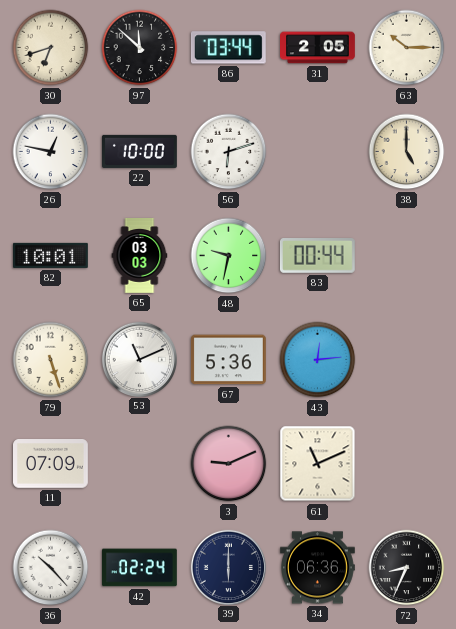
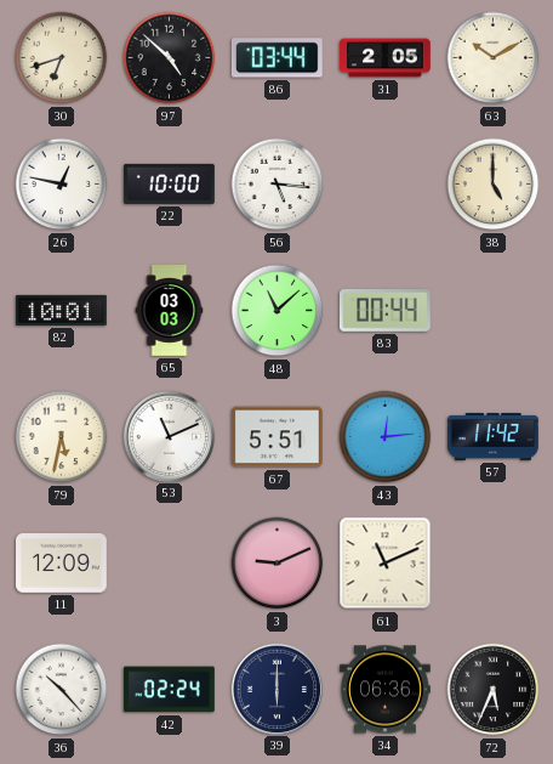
97: 11:52 -> 4:52 (170, 58)
63: 10:15 -> 10:10 (494, 58)
56: 6:12 -> 5:16 (278, 185)
48: 9:32 -> 11:08 (278, 311)
79: 5:27 -> 5:32 (62, 437)
67: 5:36 -> 5:51 (278, 437)
57: none -> 11:42 (494, 436)
11: 07:09 -> 12:09 (62, 564)
72: 8:34 -> 5:34 (494, 690)
